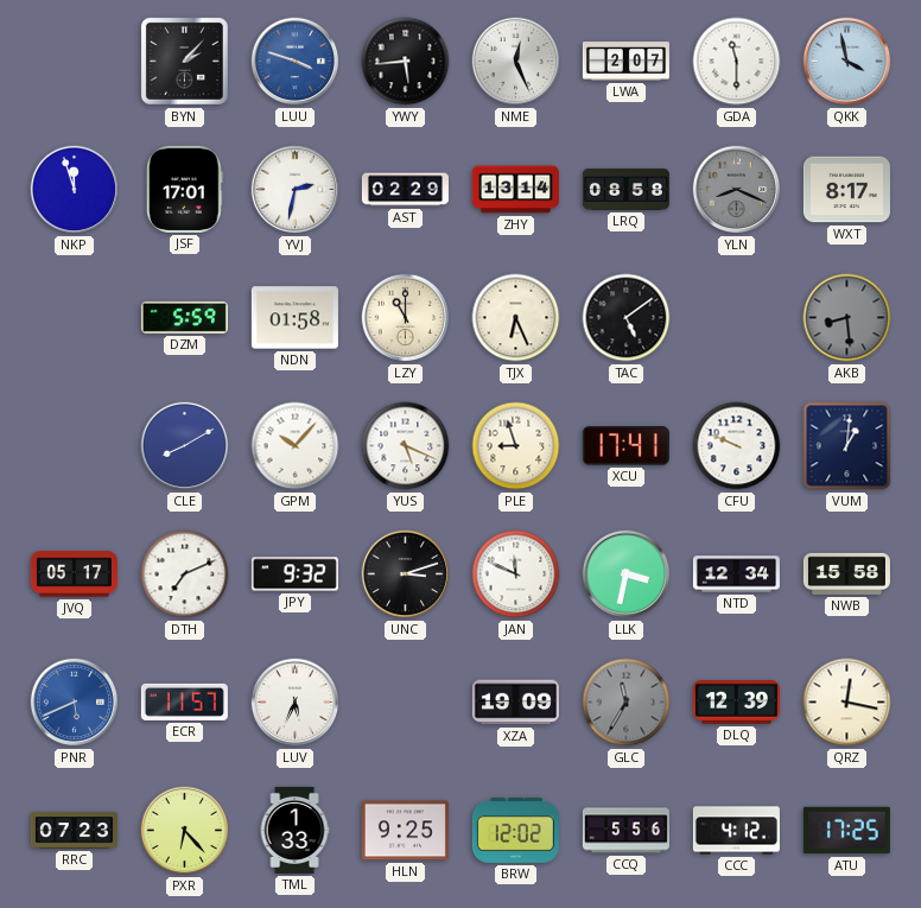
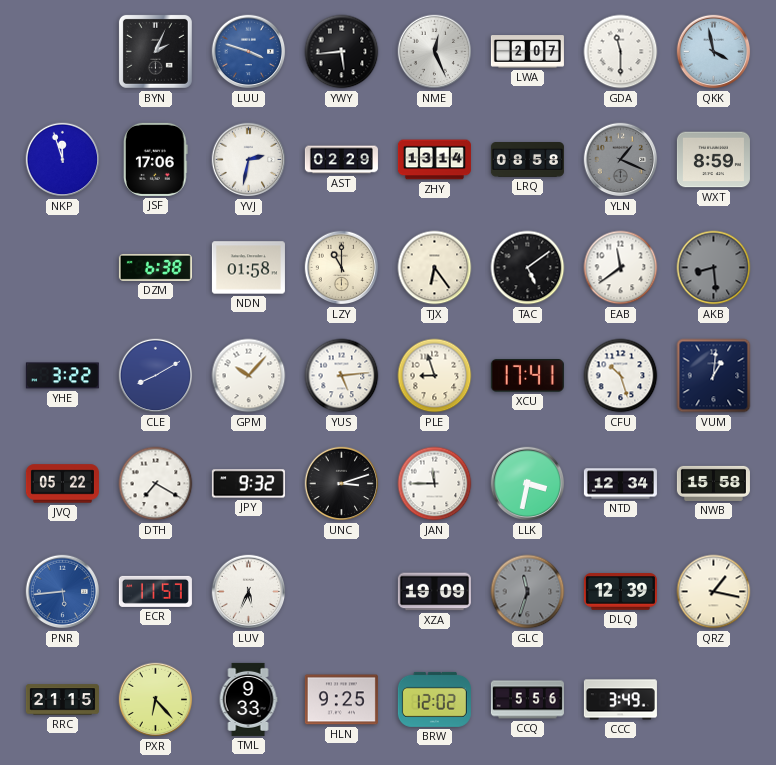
BYN: 2:07 -> 2:04 (155, 51)
JSF: 17:01 -> 17:06 (156, 159)
YLN: 8:19 -> 1:19 (621, 160)
WXT: 8:17 -> 8:59 (713, 160)
DZM: 5:59 -> 6:38 (155, 267)
TJX: 6:26 -> 6:24 (435, 268)
EAB: none -> 11:39 (621, 268)
YHE: none -> 3:22 (62, 376)
YUS: 5:19 -> 5:14 (342, 376)
CFU: 9:49 -> 10:27 (621, 376)
JVQ: 05:17 -> 05:22 (62, 484)
DTH: 7:11 -> 7:20 (156, 484)
JAN: 11:49 -> 11:45 (435, 484)
PNR: 5:41 -> 5:44 (63, 592)
GLC: 11:35 -> 11:33 (528, 592)
QRZ: 12:17 -> 1:17 (714, 592)
RRC: 07:23 -> 21:15 (62, 700)
TML: 1:33 -> 9:33 (248, 699)
CCC: 4:12 -> 3:49 (620, 700)
ATU: 17:25 -> none (846, 831)
